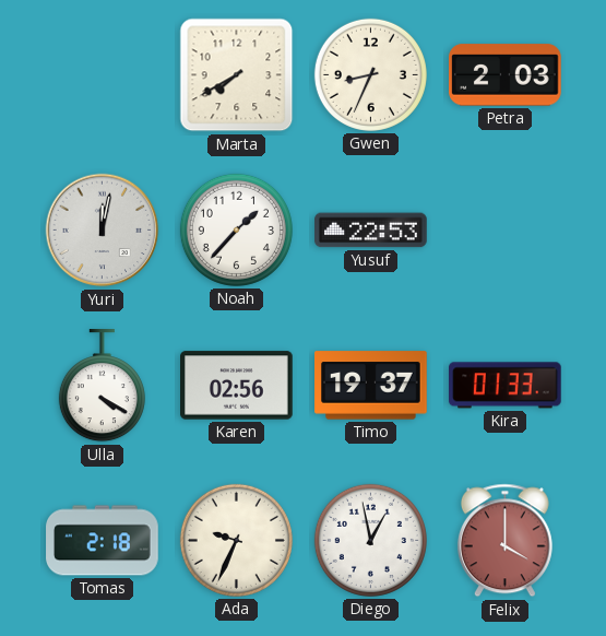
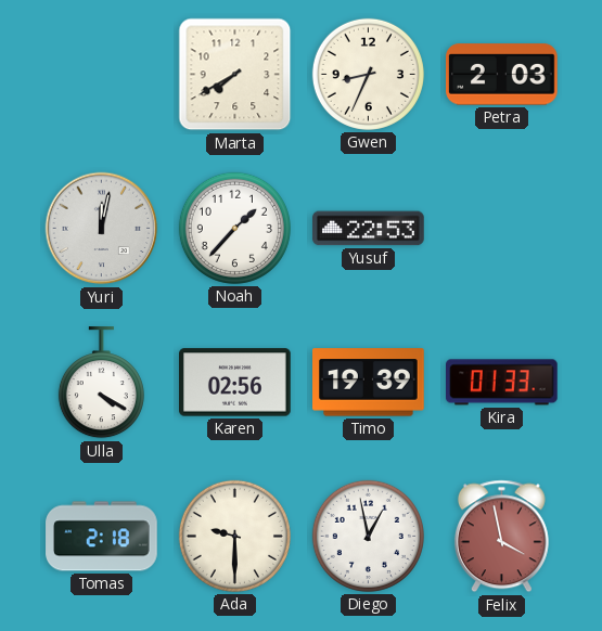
Timo: 19:37 -> 19:39 (369, 383)
Ada: 9:34 -> 9:30 (234, 536)
Felix: 4:00 -> 3:58 (501, 537)
